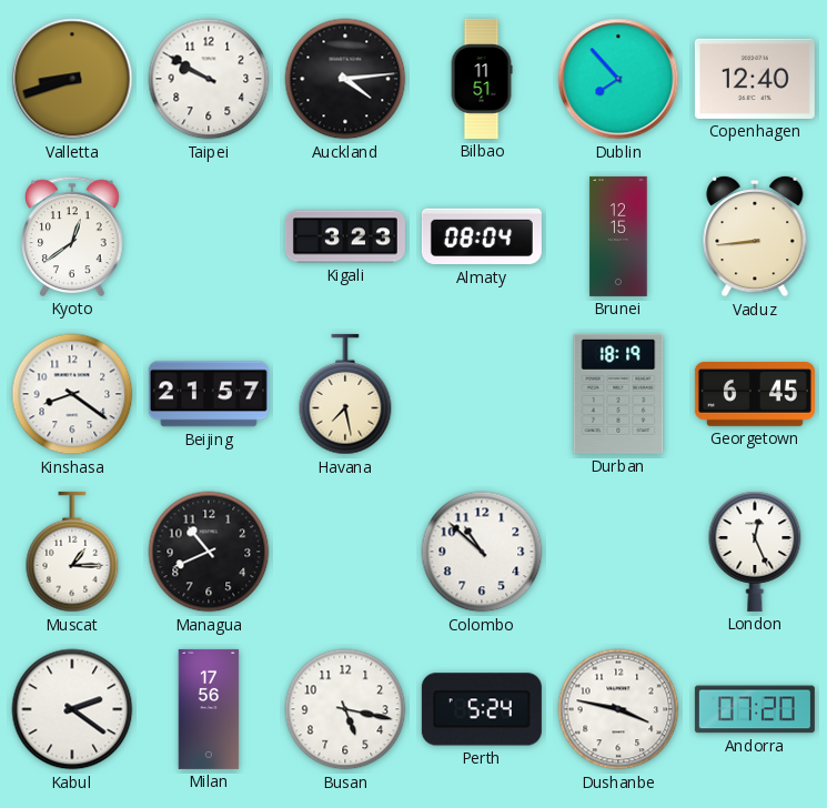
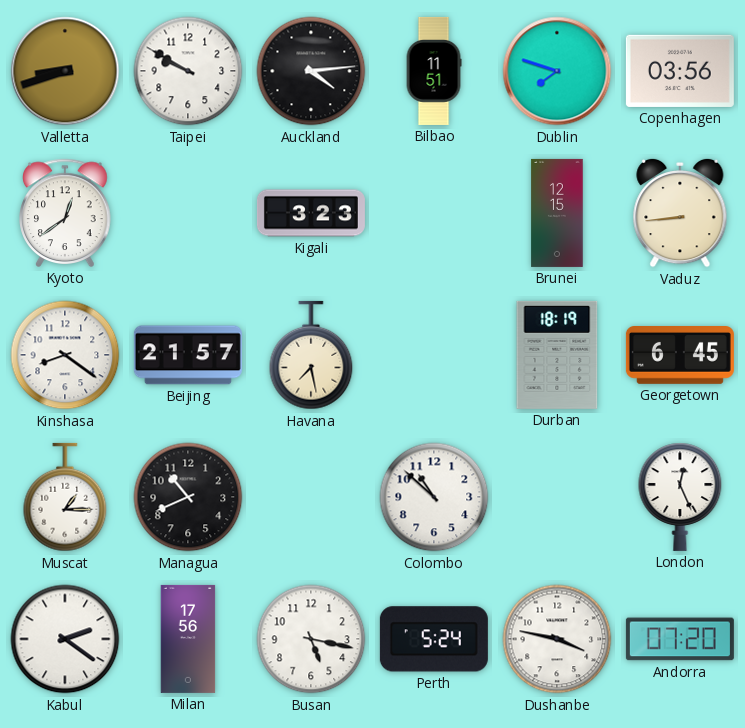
Dublin: 7:53 -> 7:48 (557, 71)
Copenhagen: 12:40 -> 03:56 (680, 71)
Almaty: 08:04 -> none (482, 236)
